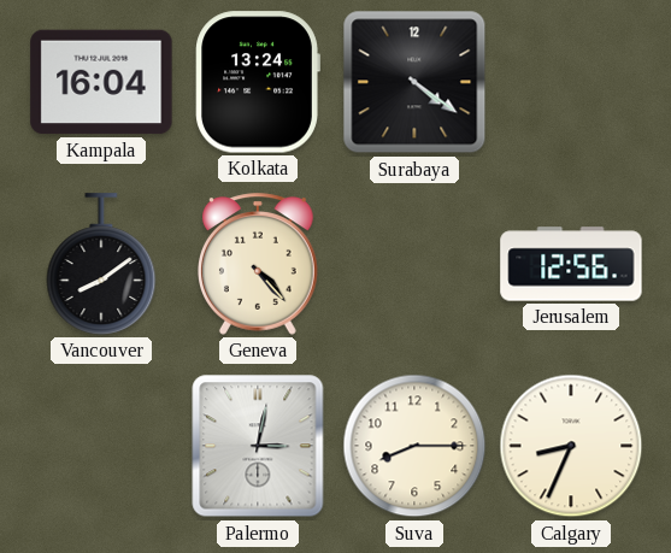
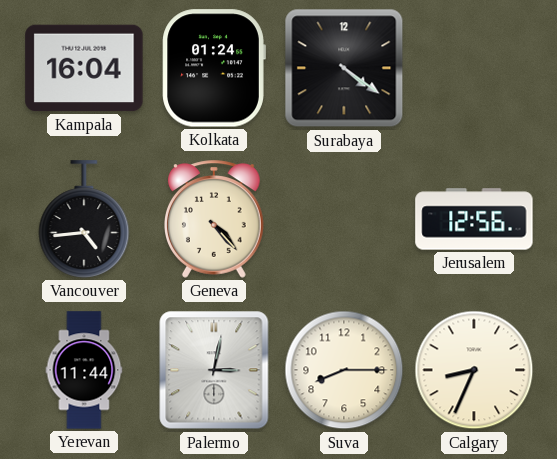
Kolkata: 13:24 -> 01:24 (214, 68)
Vancouver: 8:09 -> 4:44 (84, 219)
Yerevan: none -> 11:44 (84, 370)
